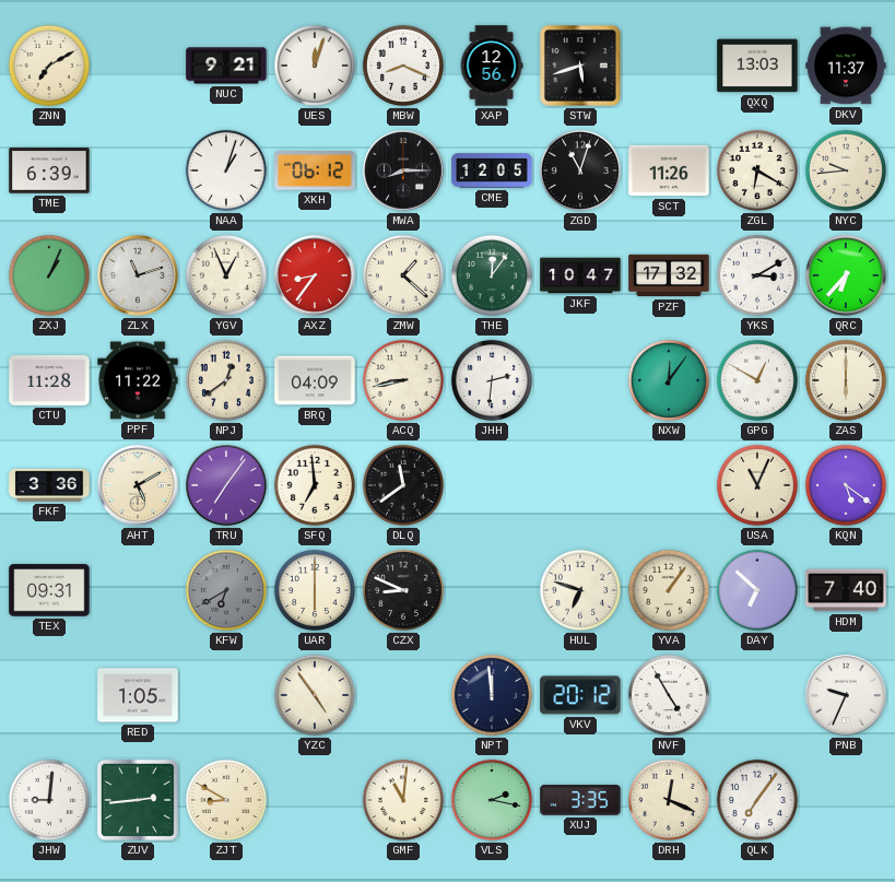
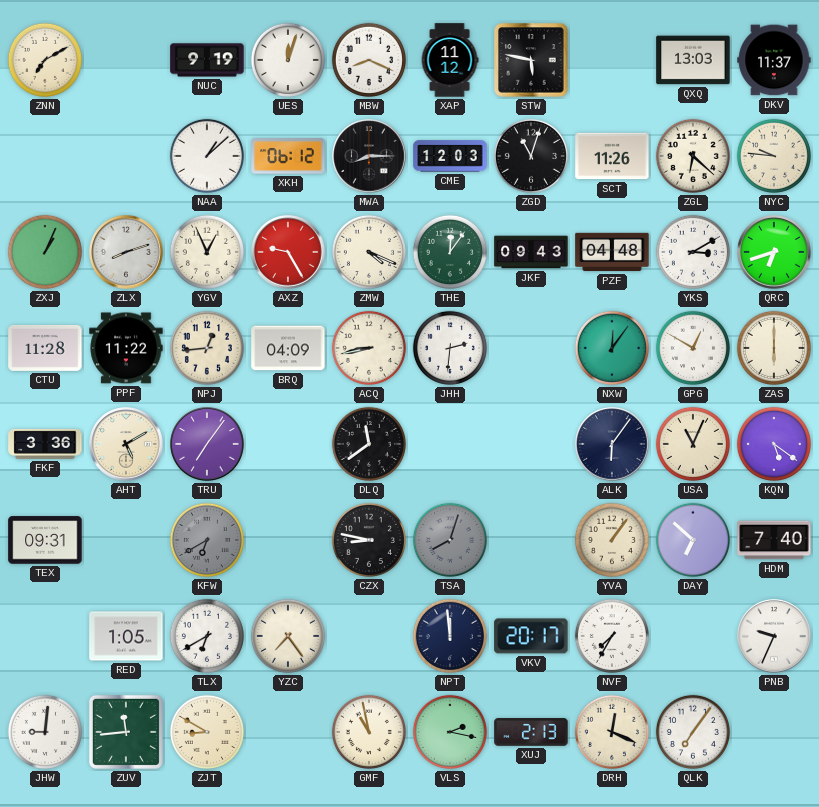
NUC: 9:21 -> 9:19 (207, 60)
XAP: 12:56 -> 11:12 (450, 60)
STW: 5:42 -> 5:47 (531, 60)
TME: 6:39 -> none (49, 170)
NAA: 1:03 -> 1:08 (207, 156)
CME: 12:05 -> 12:03 (450, 156)
ZGL: 6:20 -> 6:22 (693, 156)
NYC: 9:44 -> 9:46 (774, 156)
ZLX: 11:12 -> 8:12 (126, 252)
AXZ: 8:36 -> 9:25 (288, 252)
ZMW: 1:22 -> 4:19 (369, 252)
JKF: 10:47 -> 09:43 (531, 252)
PZF: 17:32 -> 04:48 (612, 252)
QRC: 6:37 -> 6:42 (774, 252)
NPJ: 12:39 -> 12:44 (207, 348)
SFQ: 6:59 -> none (315, 485)
ALK: none -> 6:06 (612, 444)
UAR: 6:00 -> none (315, 590)
CZX: 8:49 -> 8:47 (369, 540)
TSA: none -> 8:03 (450, 540)
HUL: 6:48 -> none (580, 590)
TLX: none -> 6:40 (207, 636)
YZC: 4:54 -> 7:24 (288, 636)
VKV: 20:12 -> 20:17 (531, 636)
NVF: 4:55 -> 7:35 (612, 636)
ZUV: 2:44 -> 11:44 (126, 732)
GMF: 11:01 -> 10:58 (369, 732)
XUJ: 3:35 -> 2:13 (531, 732)
